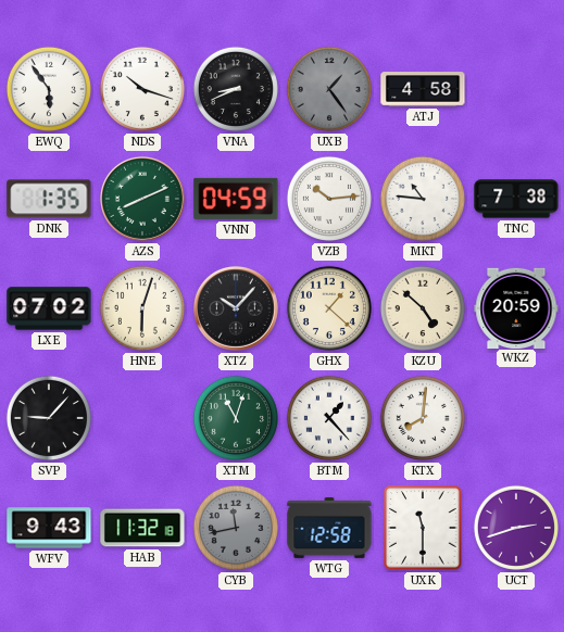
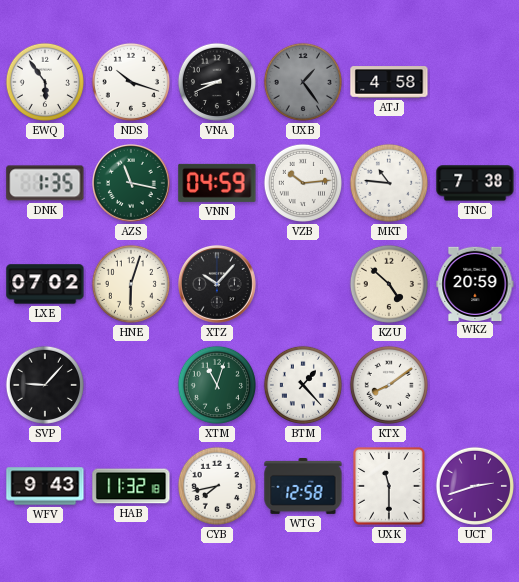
AZS: 8:11 -> 11:17 (132, 184)
GHX: 1:22 -> none (329, 308)
KTX: 8:01 -> 8:09 (389, 385)
CYB: 11:43 -> 7:43 (217, 486)
CYB dial: grey -> white (217, 486)
